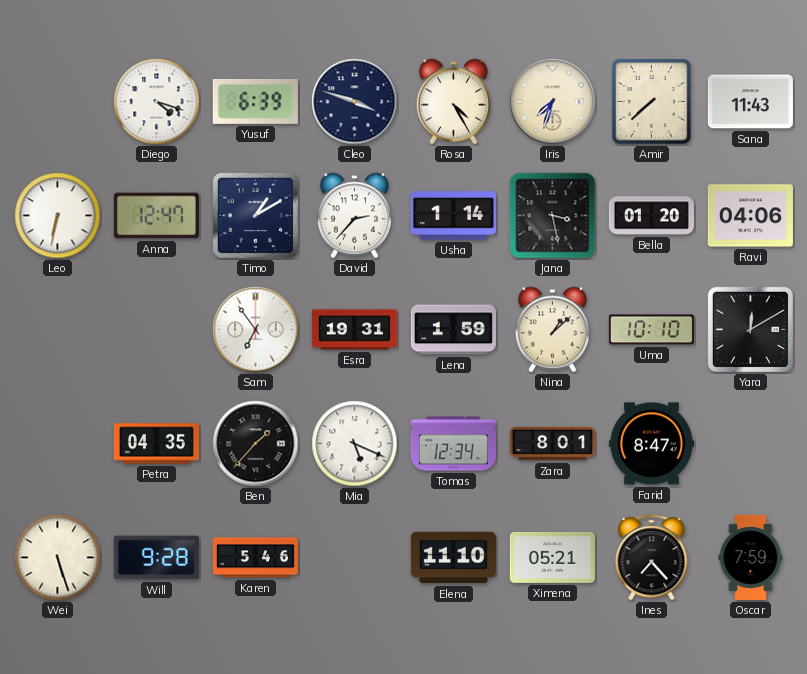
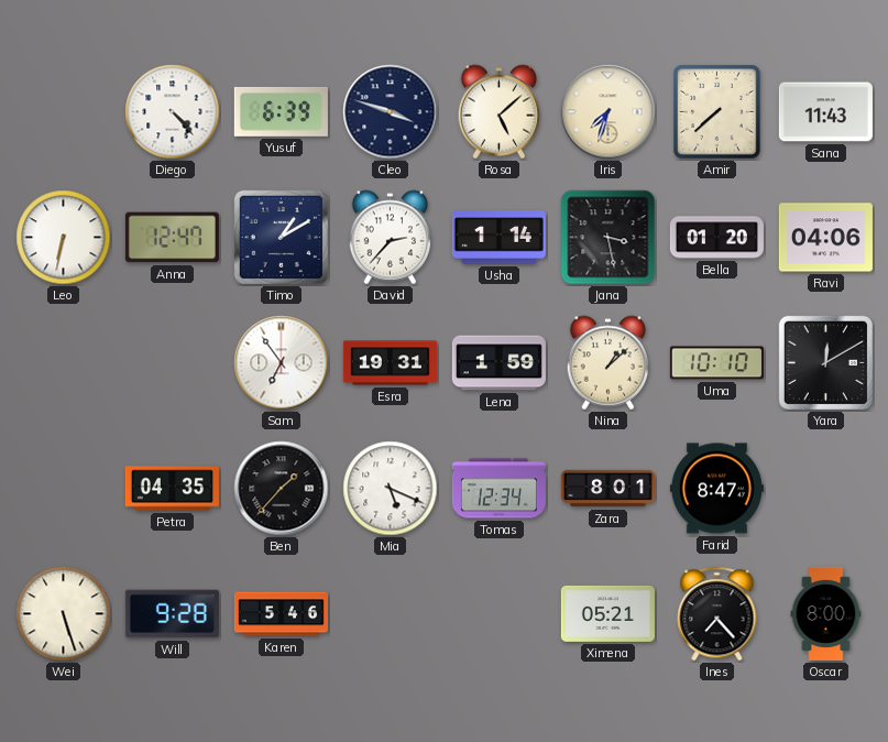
Diego: 4:18 -> 4:23 (173, 112)
Rosa: 4:25 -> 5:08 (500, 112)
Elena: 11:10 -> none (453, 558)
Oscar: 7:59 -> 8:00 (826, 613)
